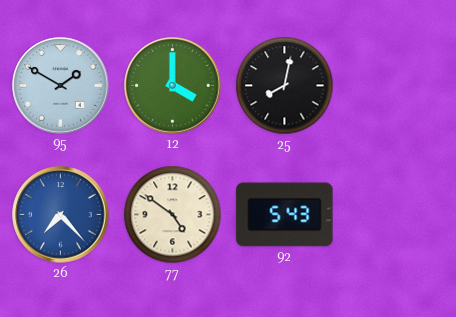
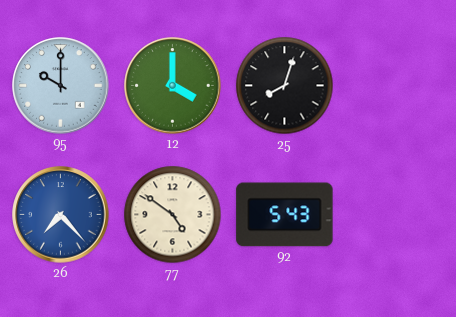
95: 1:50 -> 10:00 (61, 86)
25: 8:02 -> 8:03 (285, 86)
